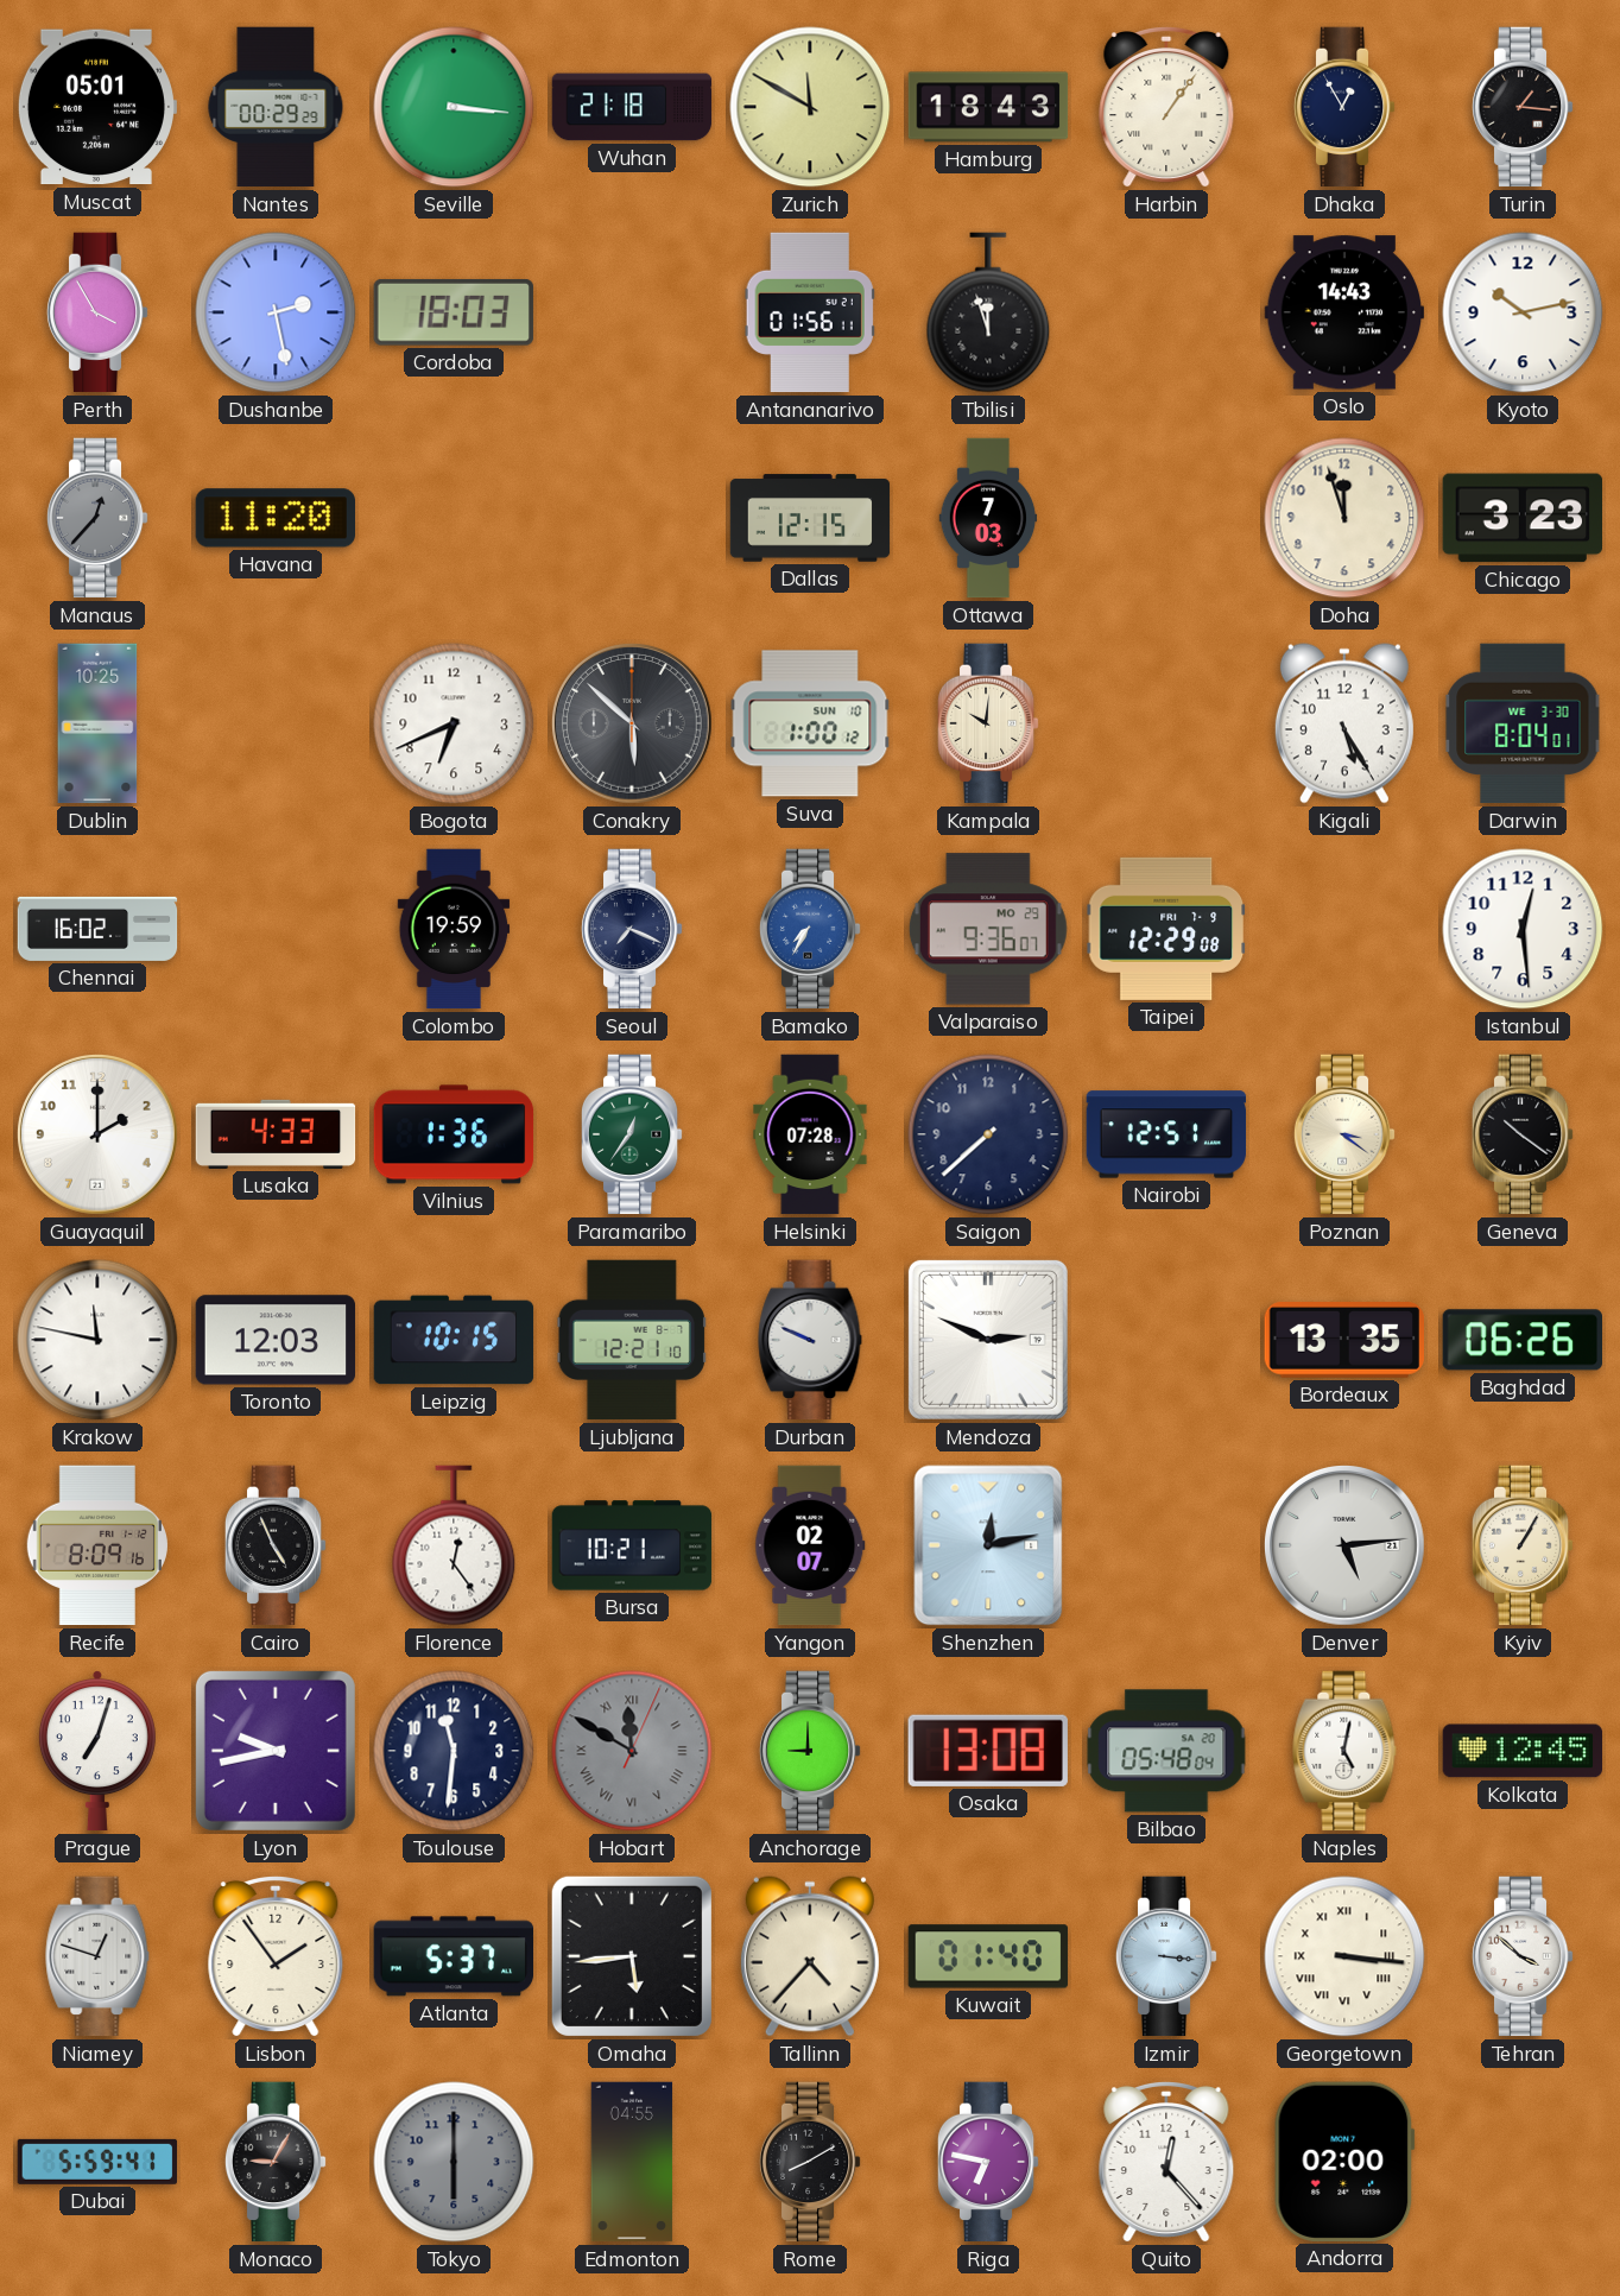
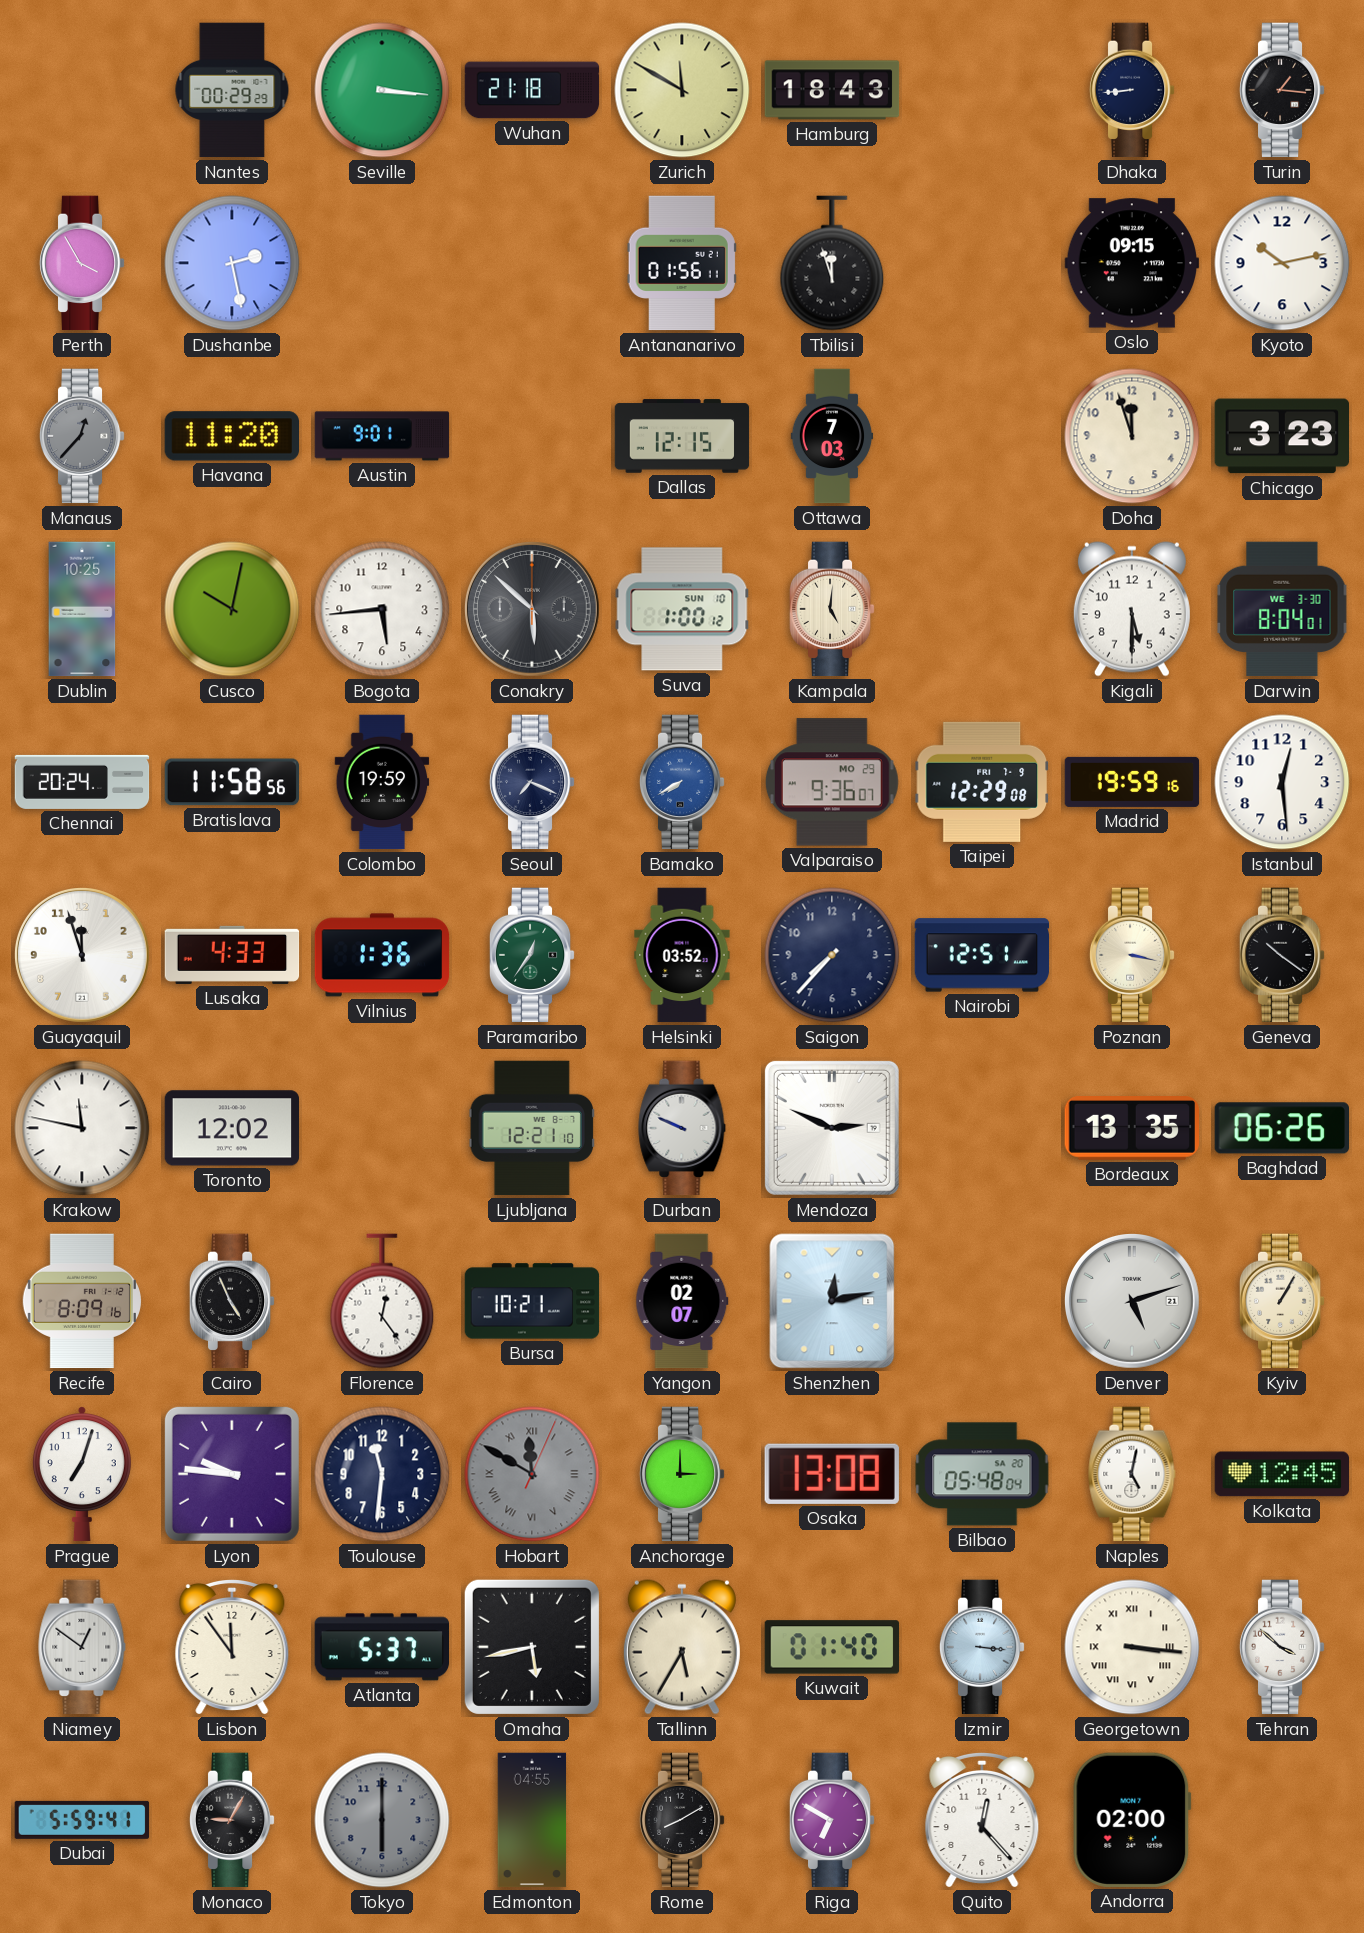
Muscat: 05:01 -> none (96, 107)
Harbin: 1:06 -> none (1166, 107)
Dhaka: 12:55 -> 8:44 (1132, 90)
Cordoba: 18:03 -> none (454, 312)
Oslo: 14:43 -> 09:15 (1132, 263)
Austin: none -> 9:01 (382, 436)
Cusco: none -> 10:02 (232, 609)
Bogota: 6:41 -> 5:44 (382, 609)
Kampala: 10:01 -> 5:01 (832, 609)
Kigali: 5:25 -> 5:30 (1132, 609)
Chennai: 16:02 -> 20:24 (82, 782)
Bratislava: none -> 11:58 (232, 782)
Bamako: 7:35 -> 7:40 (682, 782)
Madrid: none -> 19:59 (1132, 782)
Guayaquil: 2:00 -> 11:57 (83, 956)
Helsinki: 07:28 -> 03:52 (682, 955)
Saigon: 7:38 -> 7:37 (832, 955)
Poznan: 3:21 -> 3:17 (1132, 955)
Toronto: 12:03 -> 12:02 (232, 1128)
Leipzig: 10:15 -> none (454, 1340)
Denver: 5:14 -> 5:12 (1133, 1302)
Lyon: 9:43 -> 9:46 (232, 1474)
Anchorage: 9:00 -> 3:00 (682, 1474)
Niamey: 12:48 -> 12:51 (82, 1647)
Lisbon: 1:54 -> 11:54 (232, 1647)
Omaha: 5:44 -> 5:43 (532, 1647)
Tallinn: 4:37 -> 5:35 (682, 1647)
Riga: 6:47 -> 6:50 (832, 1820)
